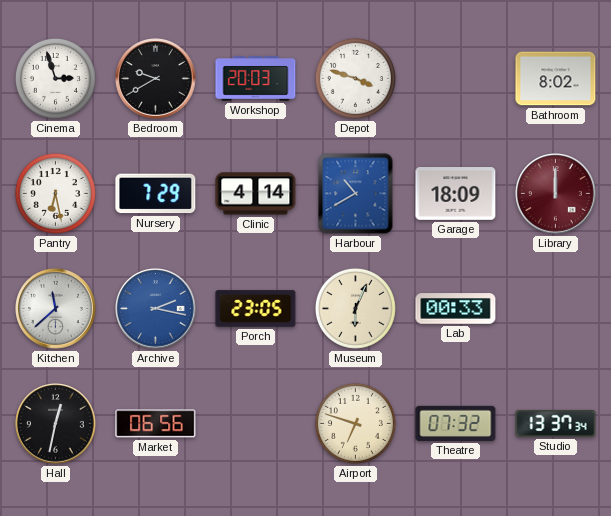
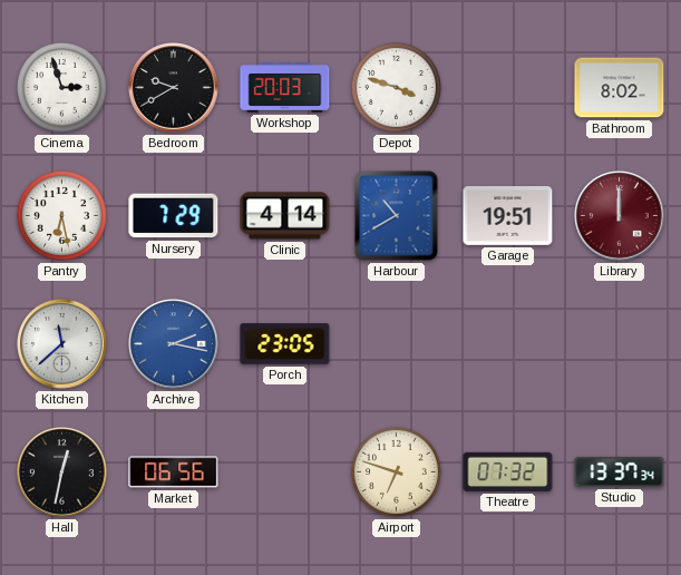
Garage: 18:09 -> 19:51 (508, 216)
Museum: 6:04 -> none (355, 308)
Lab: 00:33 -> none (456, 309)
